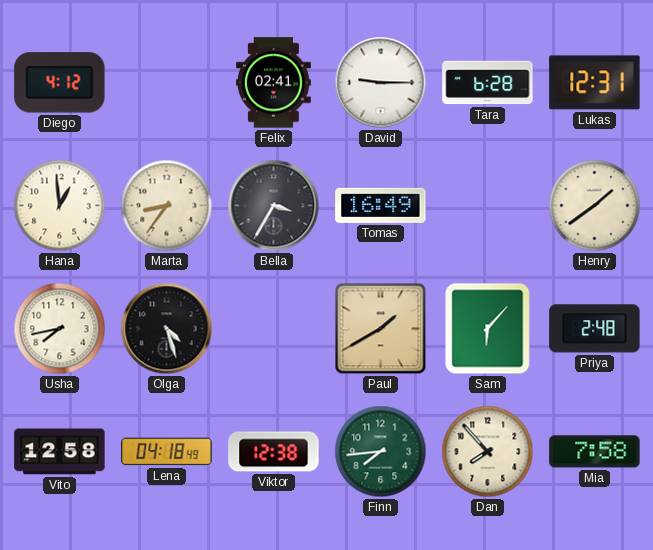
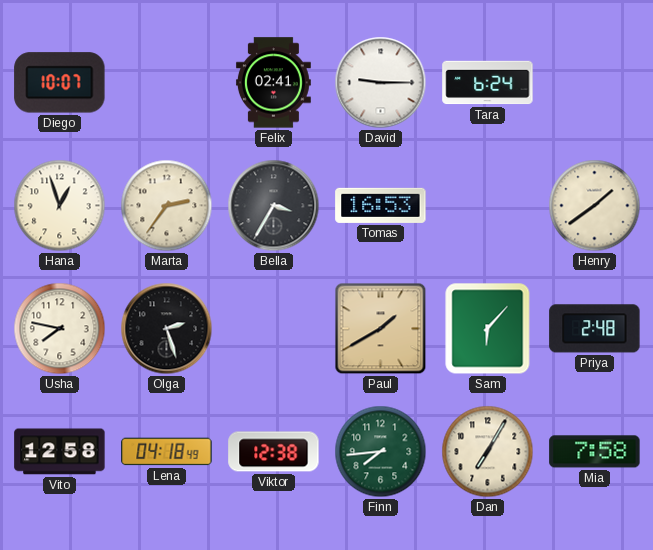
Diego: 4:12 -> 10:07 (60, 83)
Tara: 6:28 -> 6:24 (488, 83)
Lukas: 12:31 -> none (595, 83)
Hana: 12:59 -> 12:57 (60, 206)
Marta: 8:36 -> 2:36 (167, 206)
Tomas: 16:49 -> 16:53 (381, 205)
Usha: 7:43 -> 7:47 (60, 329)
Olga: 4:27 -> 2:27 (167, 329)
Dan: 7:53 -> 7:05 (488, 452)
